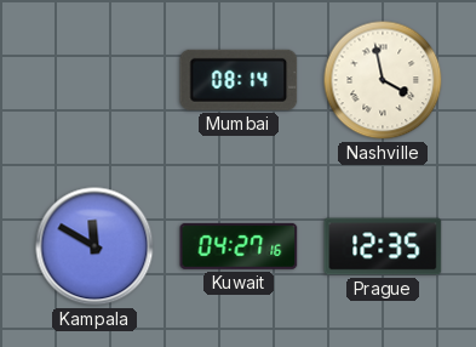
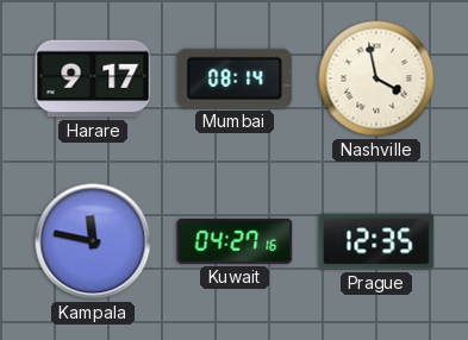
Harare: none -> 9:17 (93, 78)
Kampala: 11:50 -> 11:47 (93, 241)
